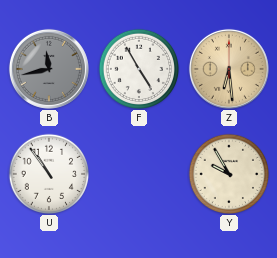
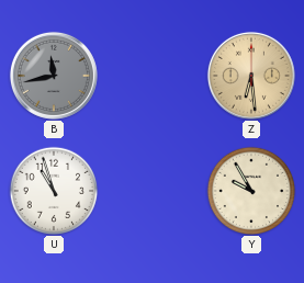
F: 4:55 -> none (139, 69)
U: 10:54 -> 10:57 (54, 191)
